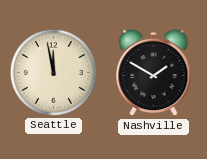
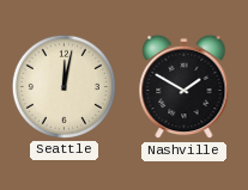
Seattle: 11:58 -> 12:02 (63, 86)
